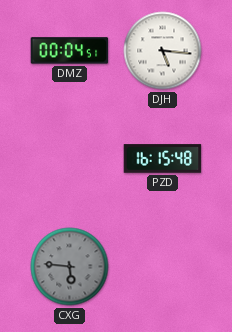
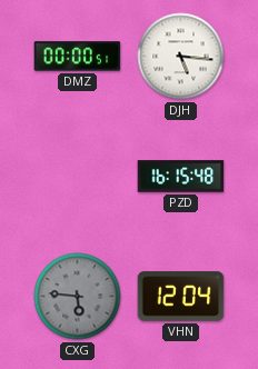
DMZ: 00:04 -> 00:00 (78, 57)
VHN: none -> 12:04 (181, 297)
